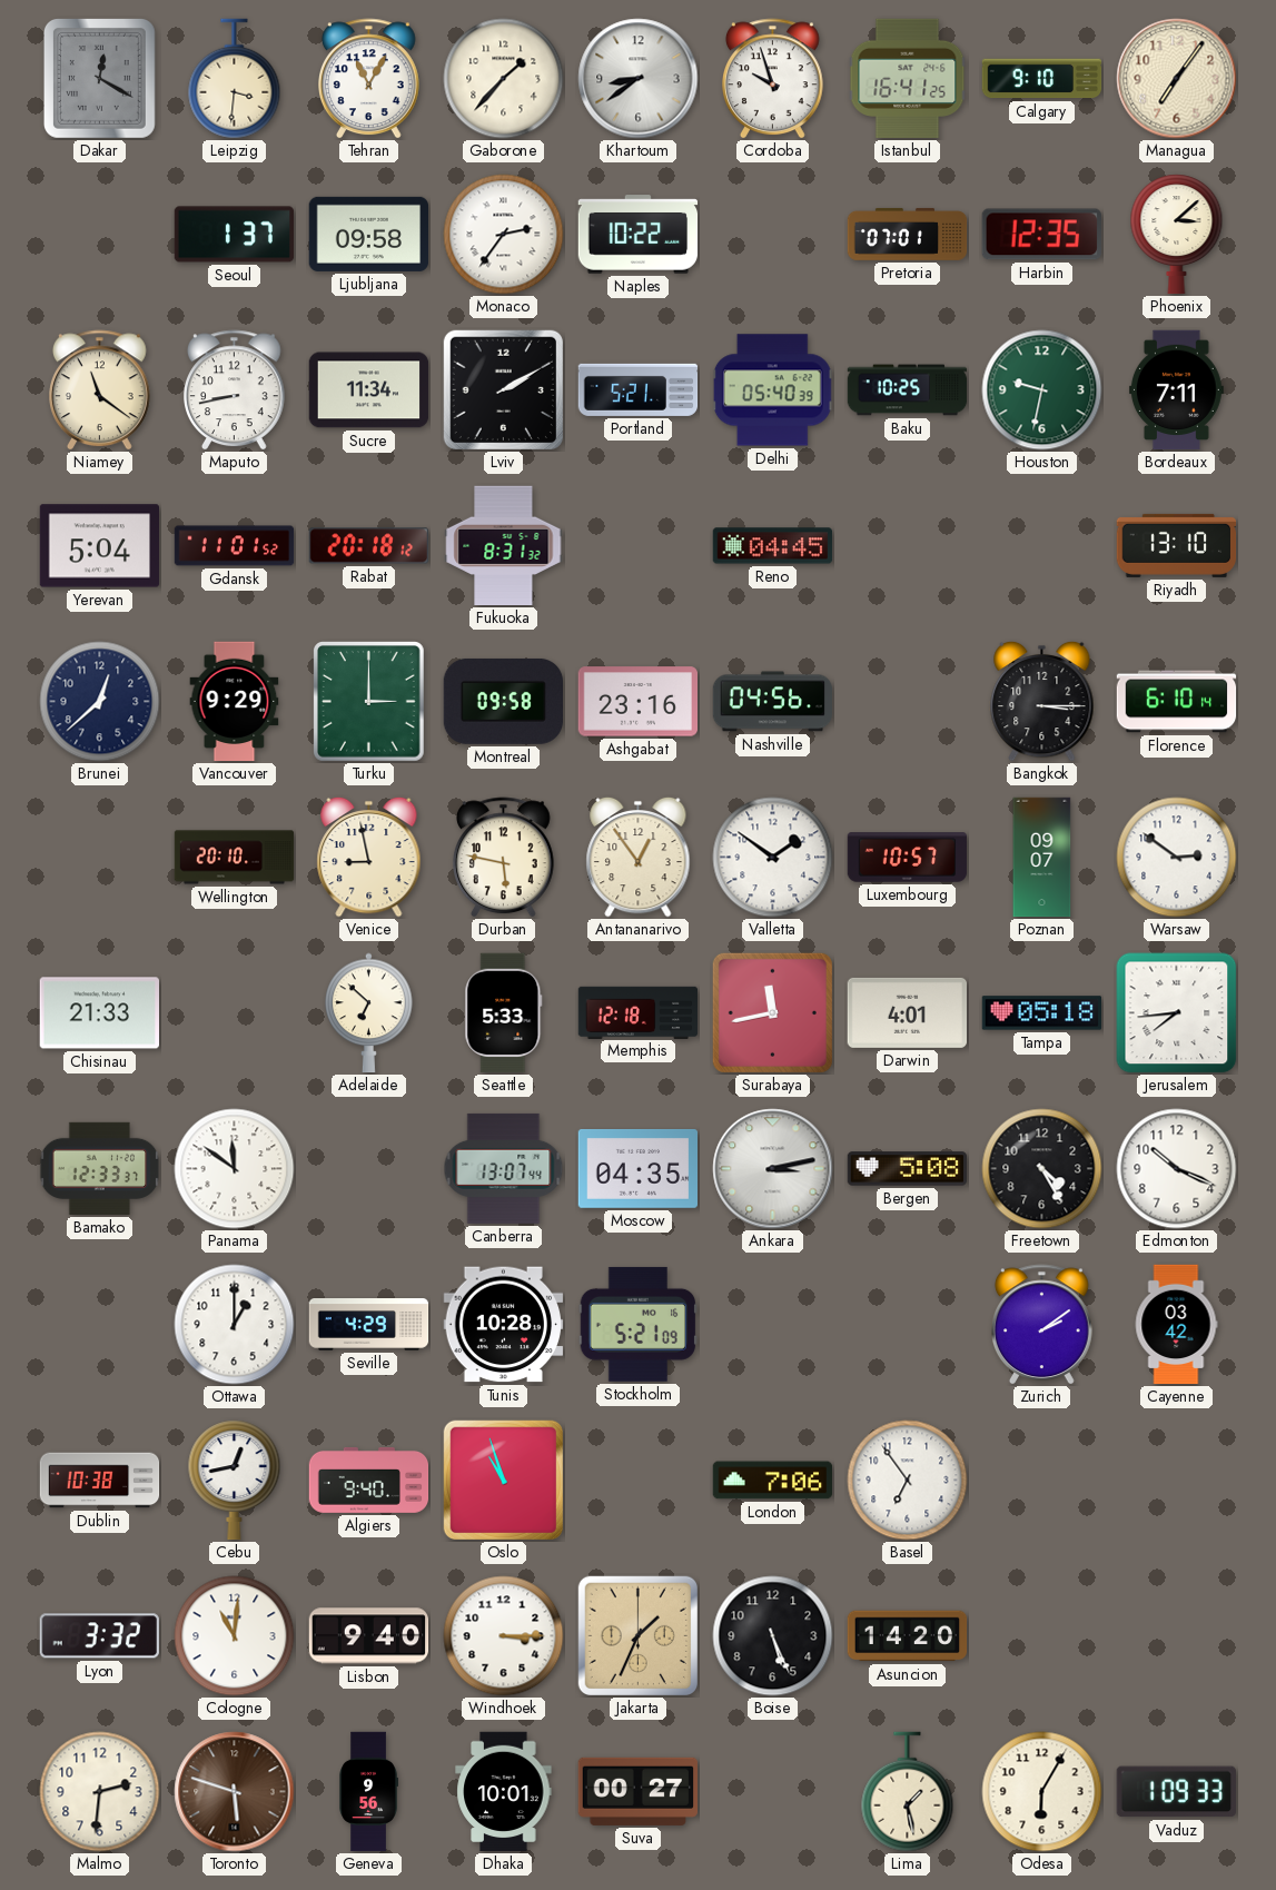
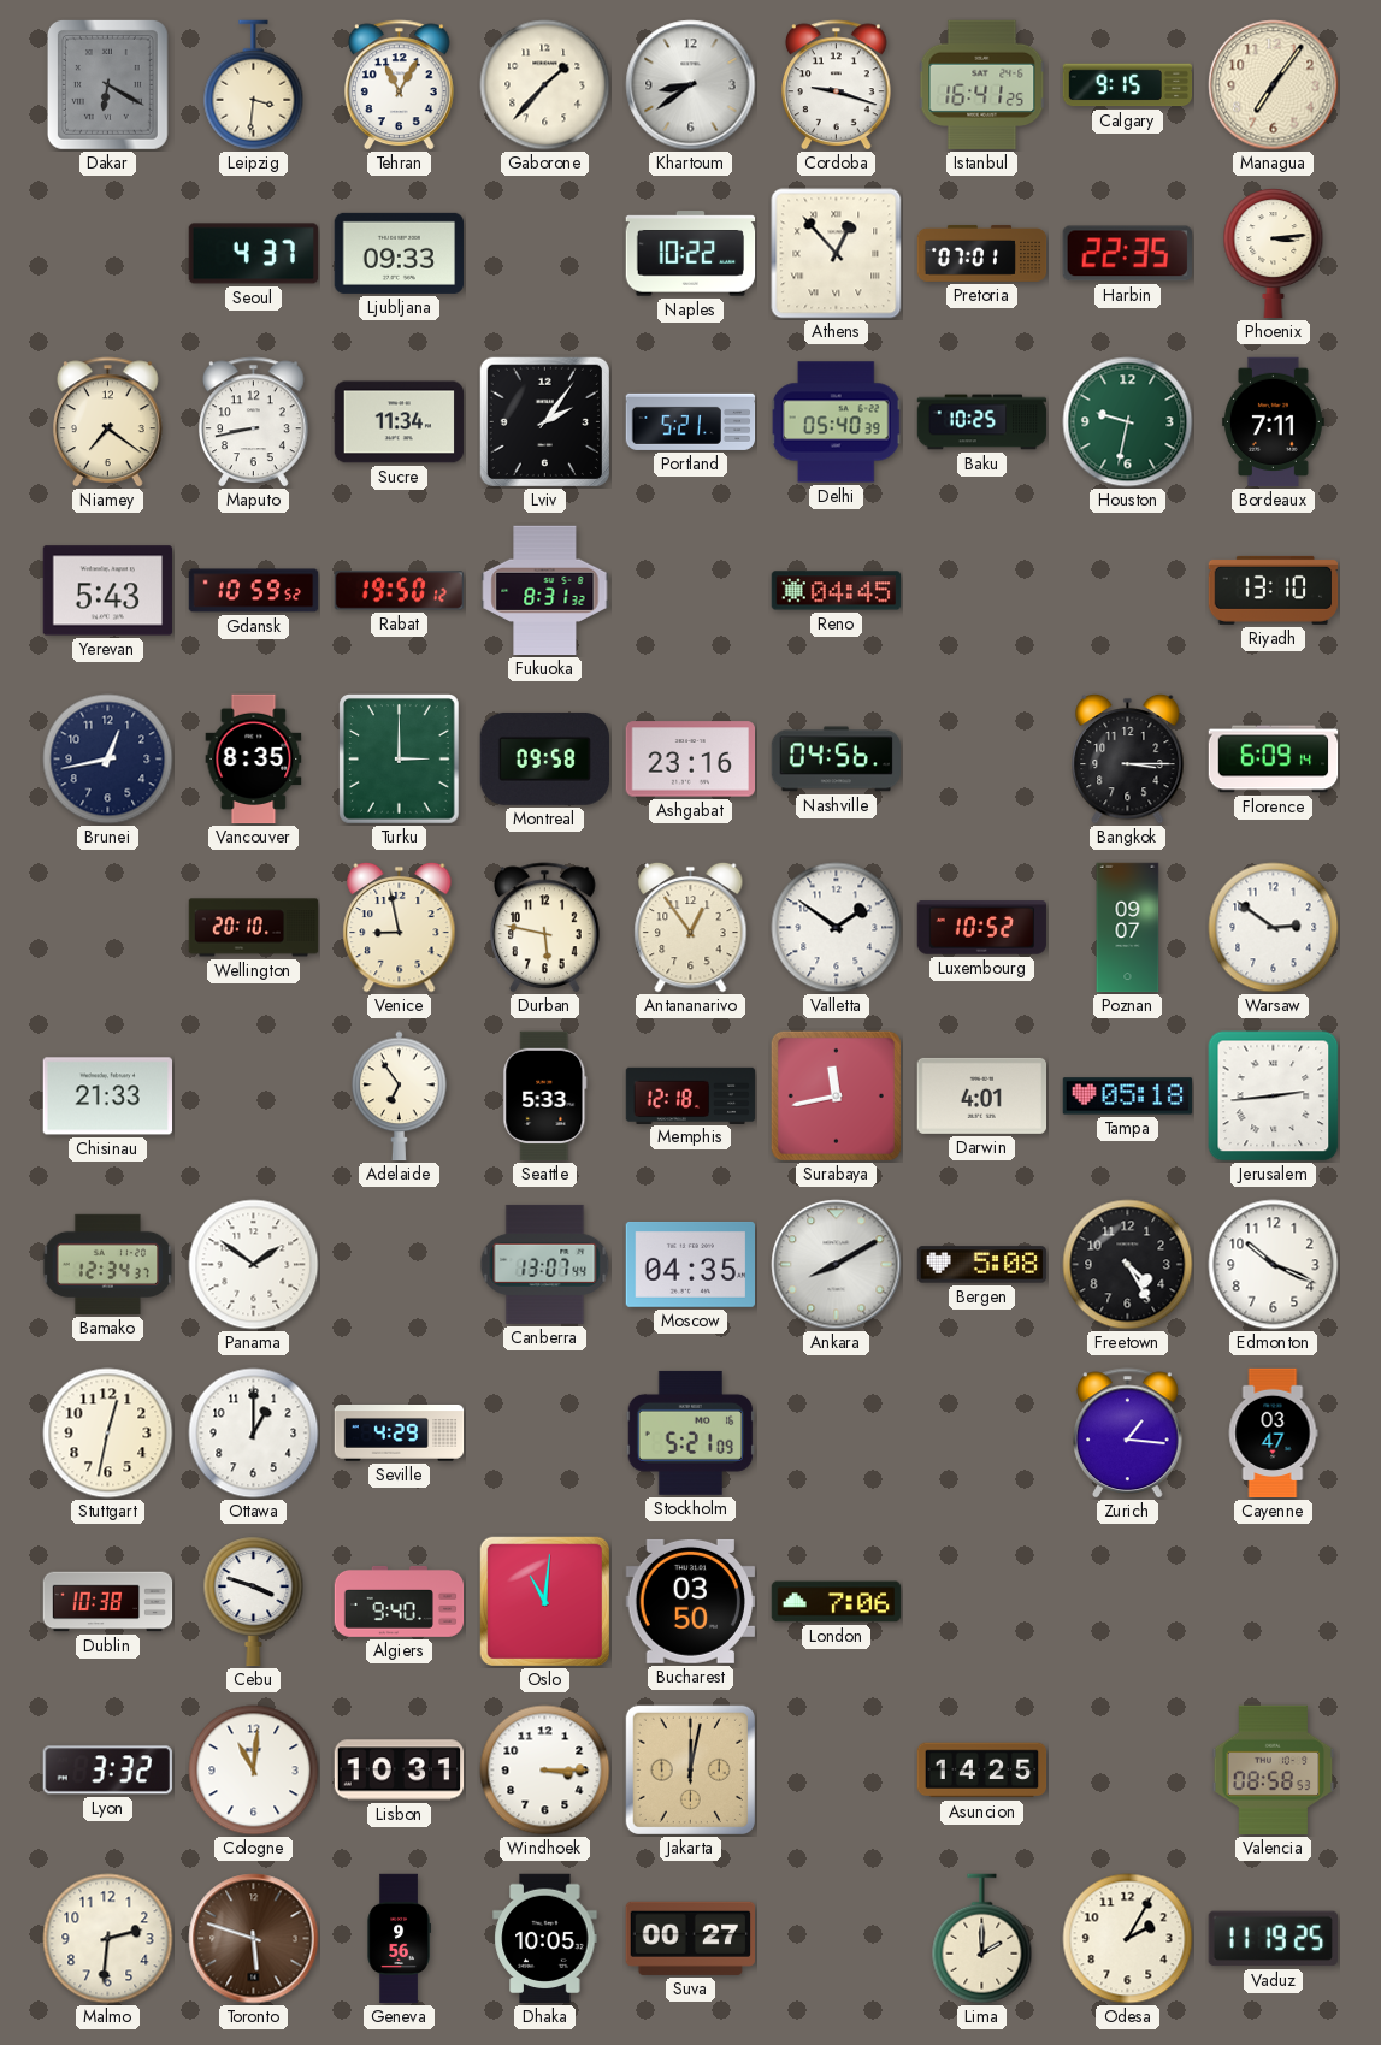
Dakar: 12:20 -> 6:20 (107, 84)
Cordoba: 9:57 -> 9:18 (837, 85)
Calgary: 9:10 -> 9:15 (1128, 85)
Seoul: 1:37 -> 4:37 (254, 254)
Ljubljana: 09:58 -> 09:33 (399, 253)
Monaco: 2:36 -> none (504, 235)
Athens: none -> 12:53 (837, 254)
Harbin: 12:35 -> 22:35 (1127, 254)
Phoenix: 3:08 -> 3:14 (1274, 254)
Niamey: 11:21 -> 7:21 (108, 422)
Lviv: 2:10 -> 2:06 (544, 421)
Yerevan: 5:04 -> 5:43 (108, 591)
Gdansk: 11:01 -> 10:59 (254, 591)
Rabat: 20:18 -> 19:50 (400, 591)
Brunei: 12:38 -> 12:43 (108, 760)
Vancouver: 9:29 -> 8:35 (254, 760)
Florence: 6:10 -> 6:09 (1274, 760)
Luxembourg: 10:57 -> 10:52 (982, 928)
Adelaide: 6:52 -> 6:54 (400, 1097)
Jerusalem: 7:44 -> 2:44 (1274, 1097)
Bamako: 12:33 -> 12:34 (108, 1264)
Panama: 11:51 -> 1:51 (254, 1265)
Ankara: 3:13 -> 8:10 (837, 1265)
Stuttgart: none -> 12:32 (108, 1434)
Tunis: 10:28 -> none (504, 1325)
Zurich: 2:09 -> 1:16 (1128, 1434)
Cayenne: 03:42 -> 03:47 (1273, 1434)
Cebu: 12:43 -> 3:48 (254, 1602)
Oslo: 10:57 -> 11:01 (544, 1601)
Bucharest: none -> 03:50 (690, 1601)
Basel: 6:54 -> none (908, 1481)
Lisbon: 9:40 -> 10:31 (400, 1771)
Jakarta: 1:34 -> 12:02 (690, 1769)
Boise: 5:26 -> none (773, 1636)
Asuncion: 14:20 -> 14:25 (982, 1771)
Valencia: none -> 08:58 (1274, 1771)
Dhaka: 10:01 -> 10:05 (545, 1939)
Lima: 1:28 -> 2:00 (982, 1939)
Odesa: 6:05 -> 2:05 (1128, 1939)
Vaduz: 1:09 -> 11:19 (1273, 1939)
